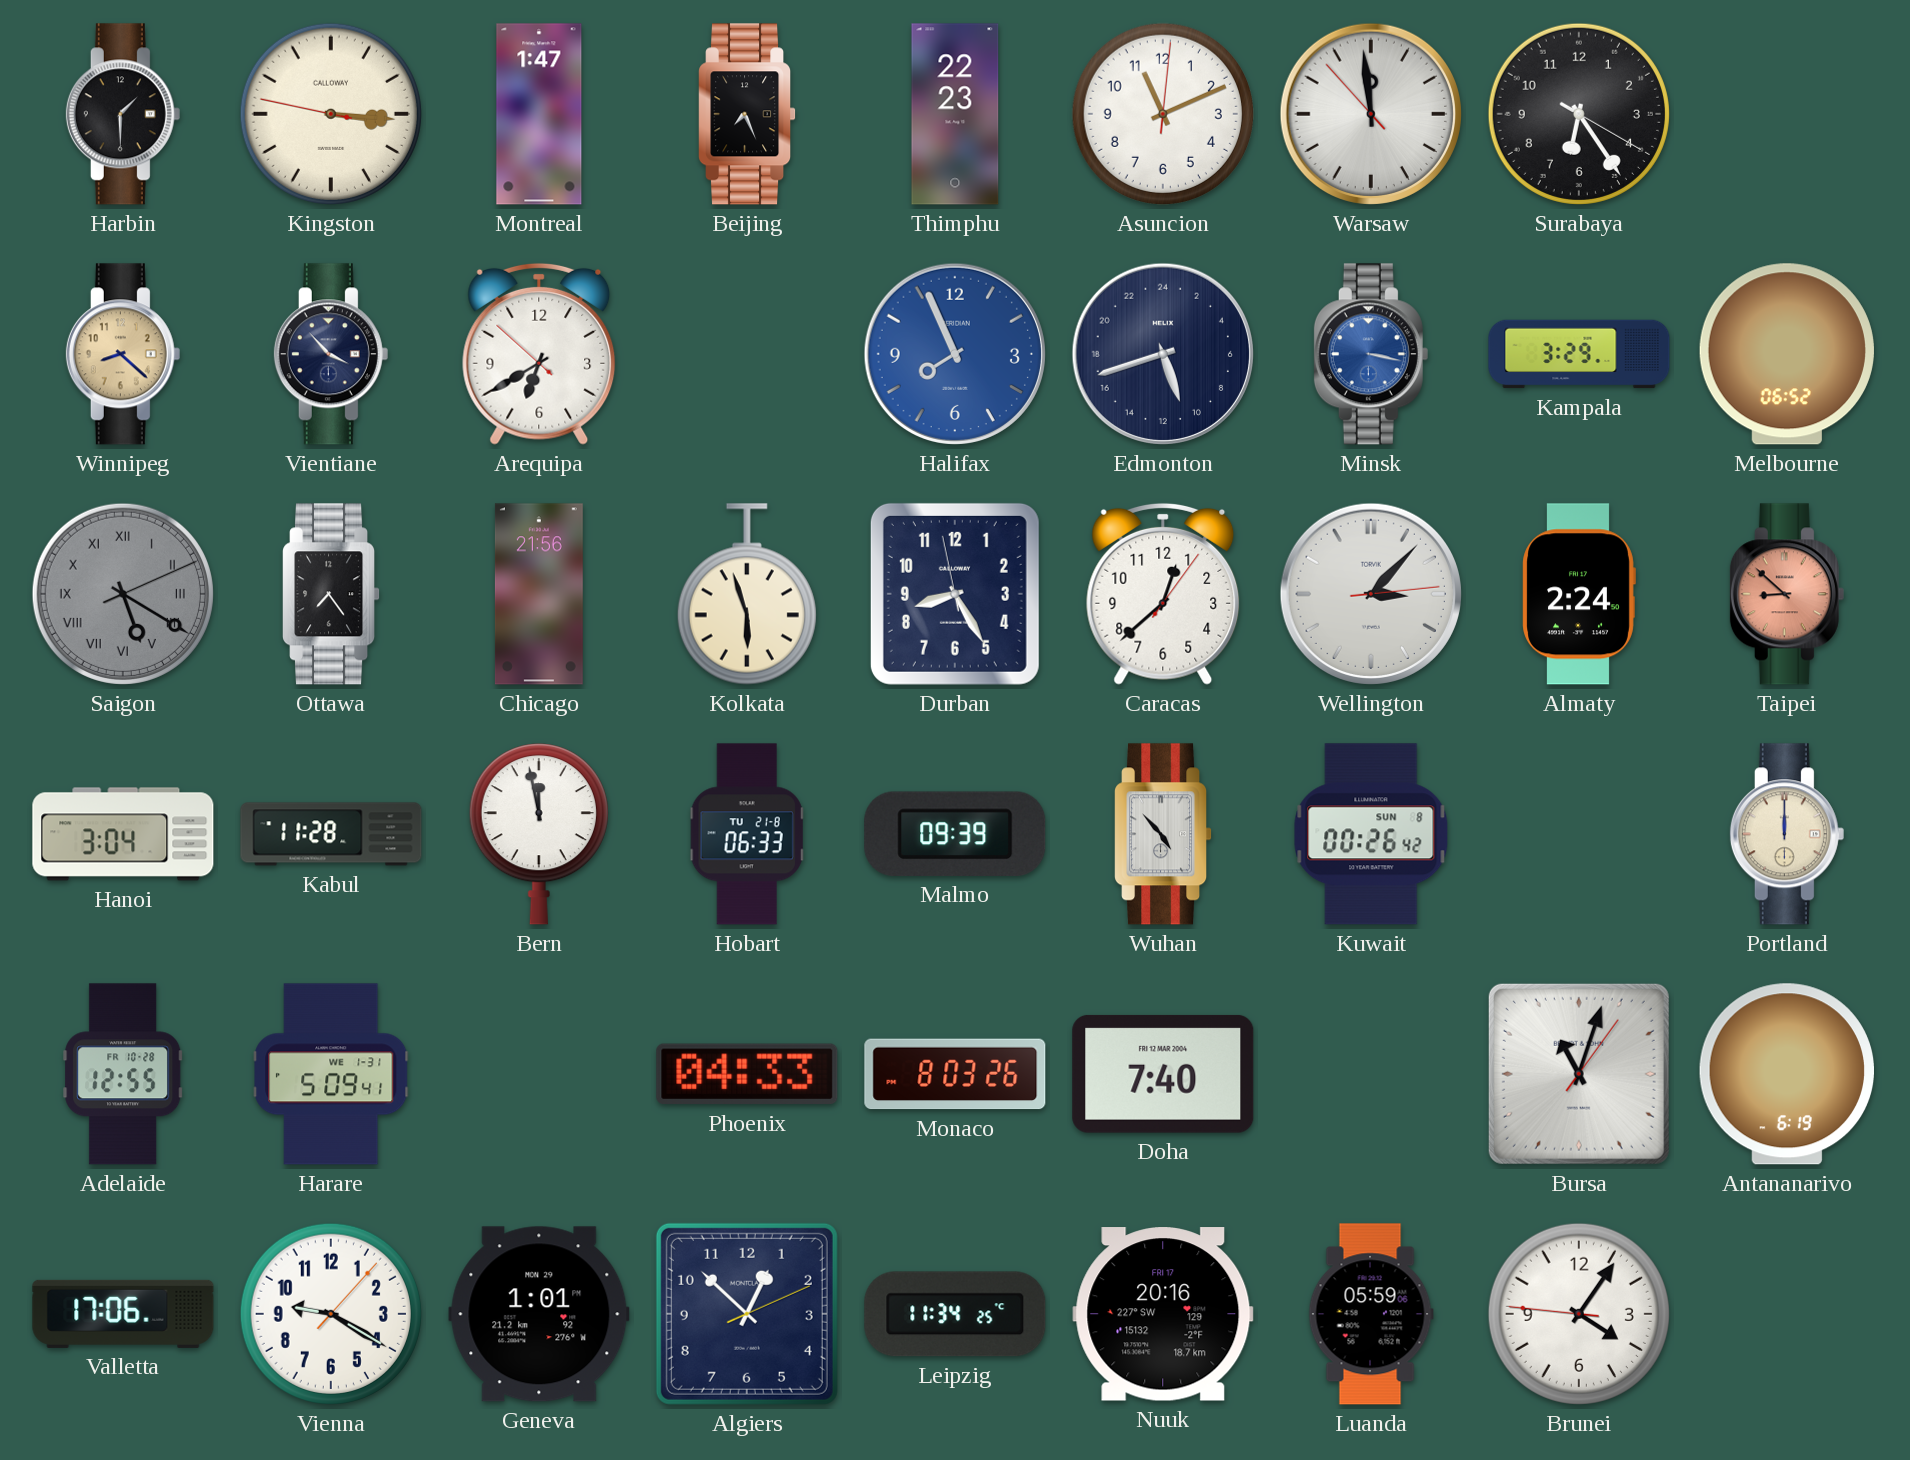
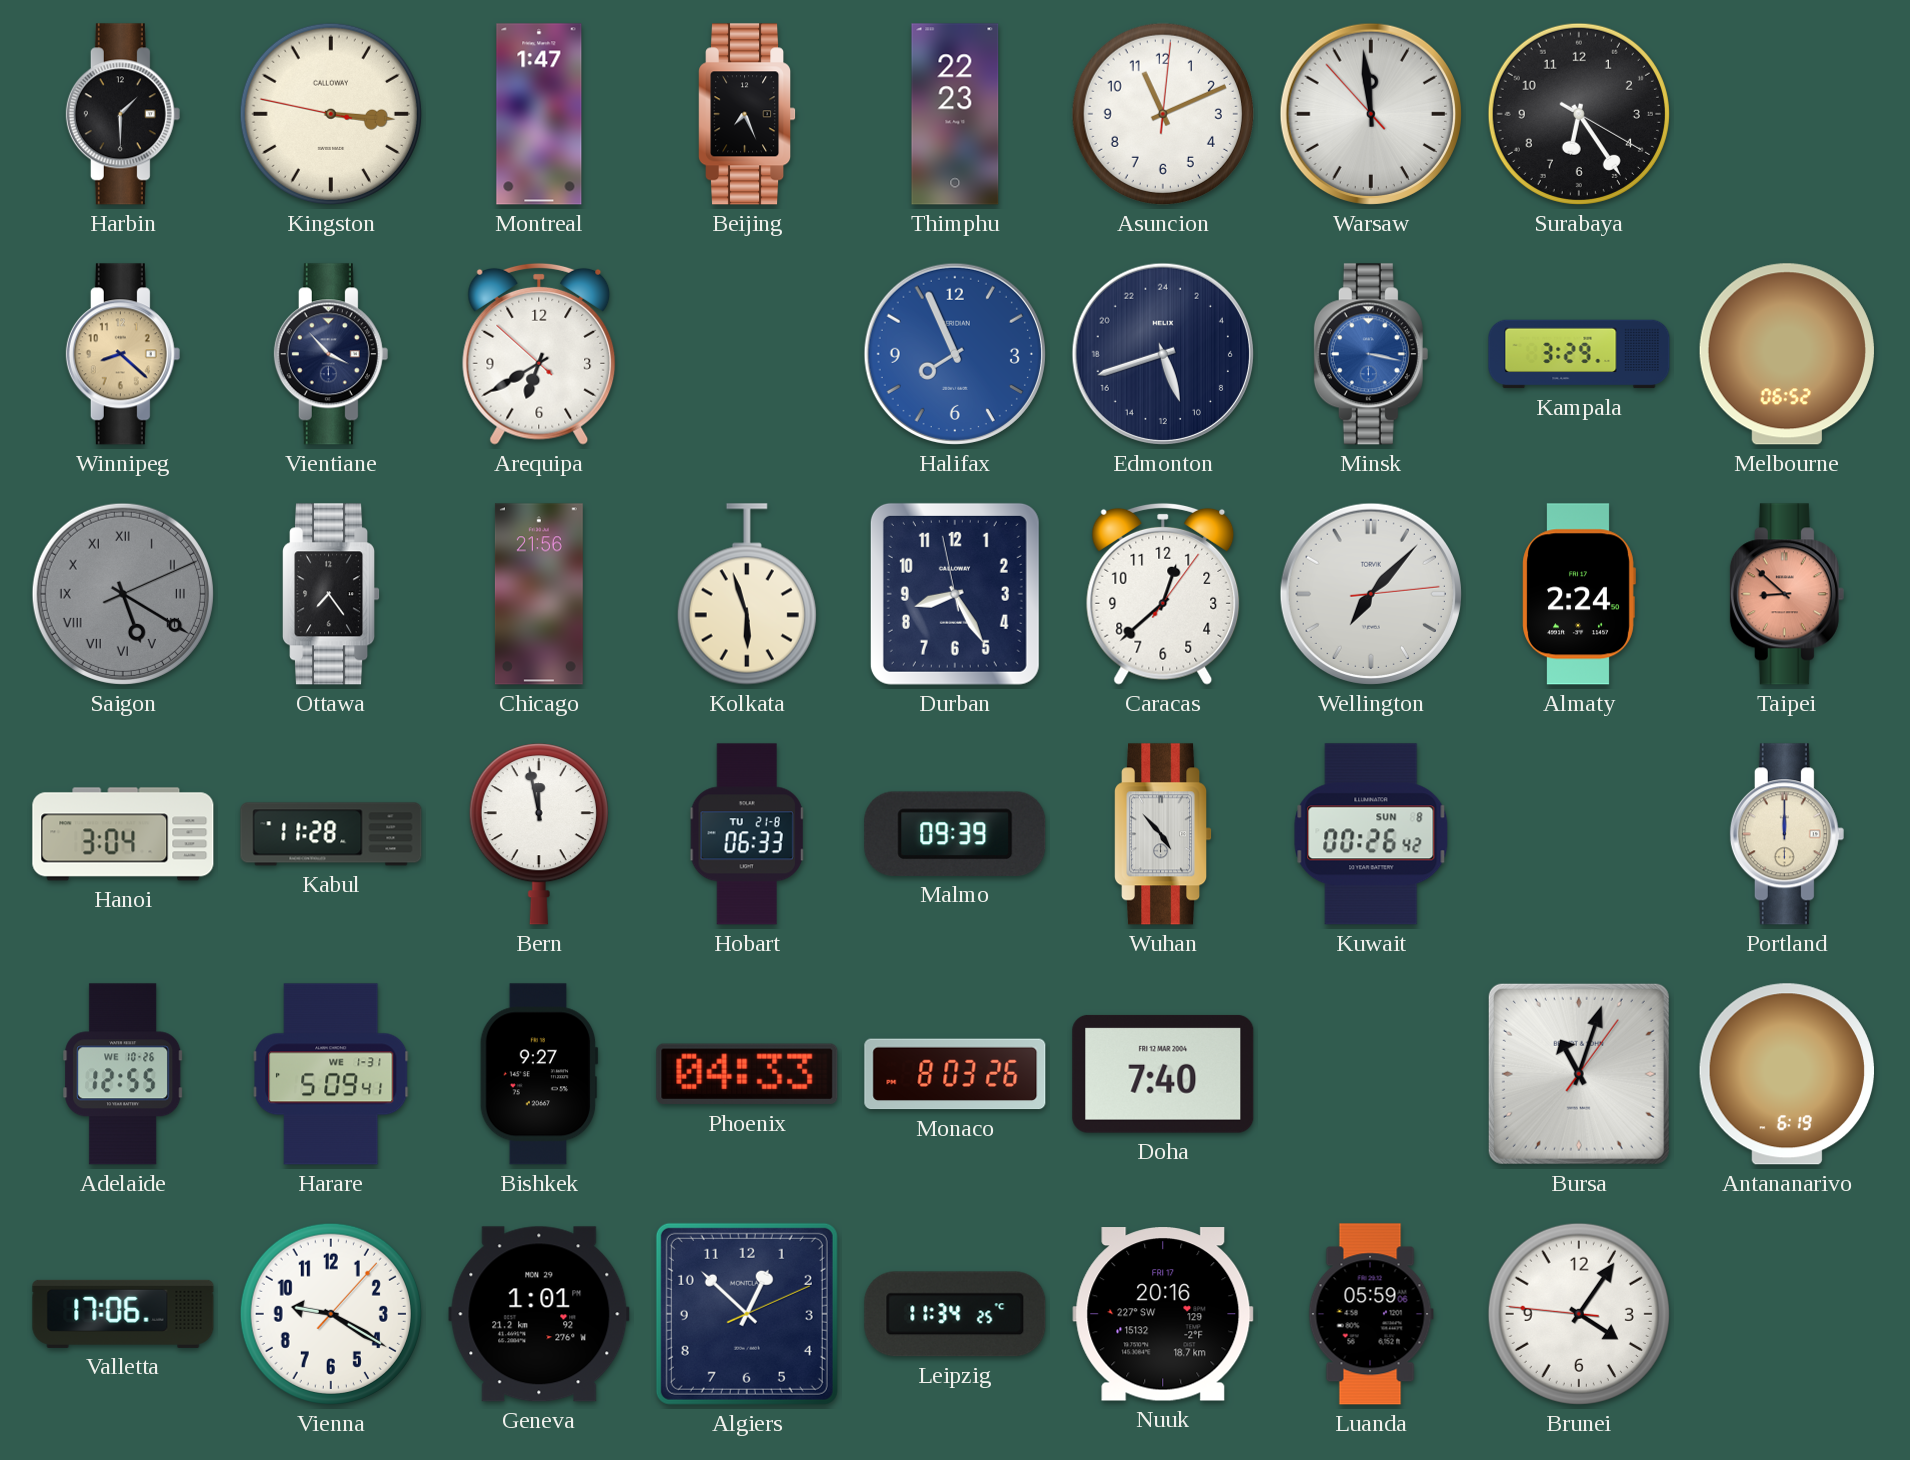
Wellington: 3:07 -> 7:07 (1371, 594)
Adelaide date: FR 10-28 -> WE 10-26 (123, 1074)
Bishkek: none -> 9:27 (539, 1074)
